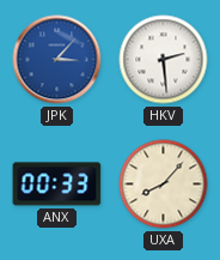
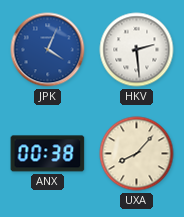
JPK: 3:07 -> 4:04 (48, 50)
ANX: 00:33 -> 00:38 (48, 154)
